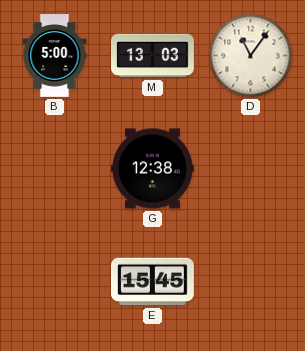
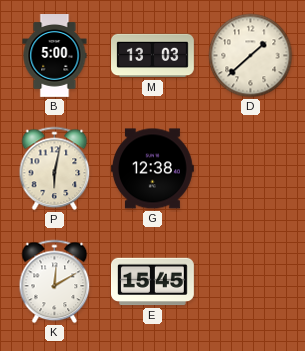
D: 11:06 -> 1:38 (251, 56)
P: none -> 6:02 (55, 169)
K: none -> 12:10 (55, 282)
